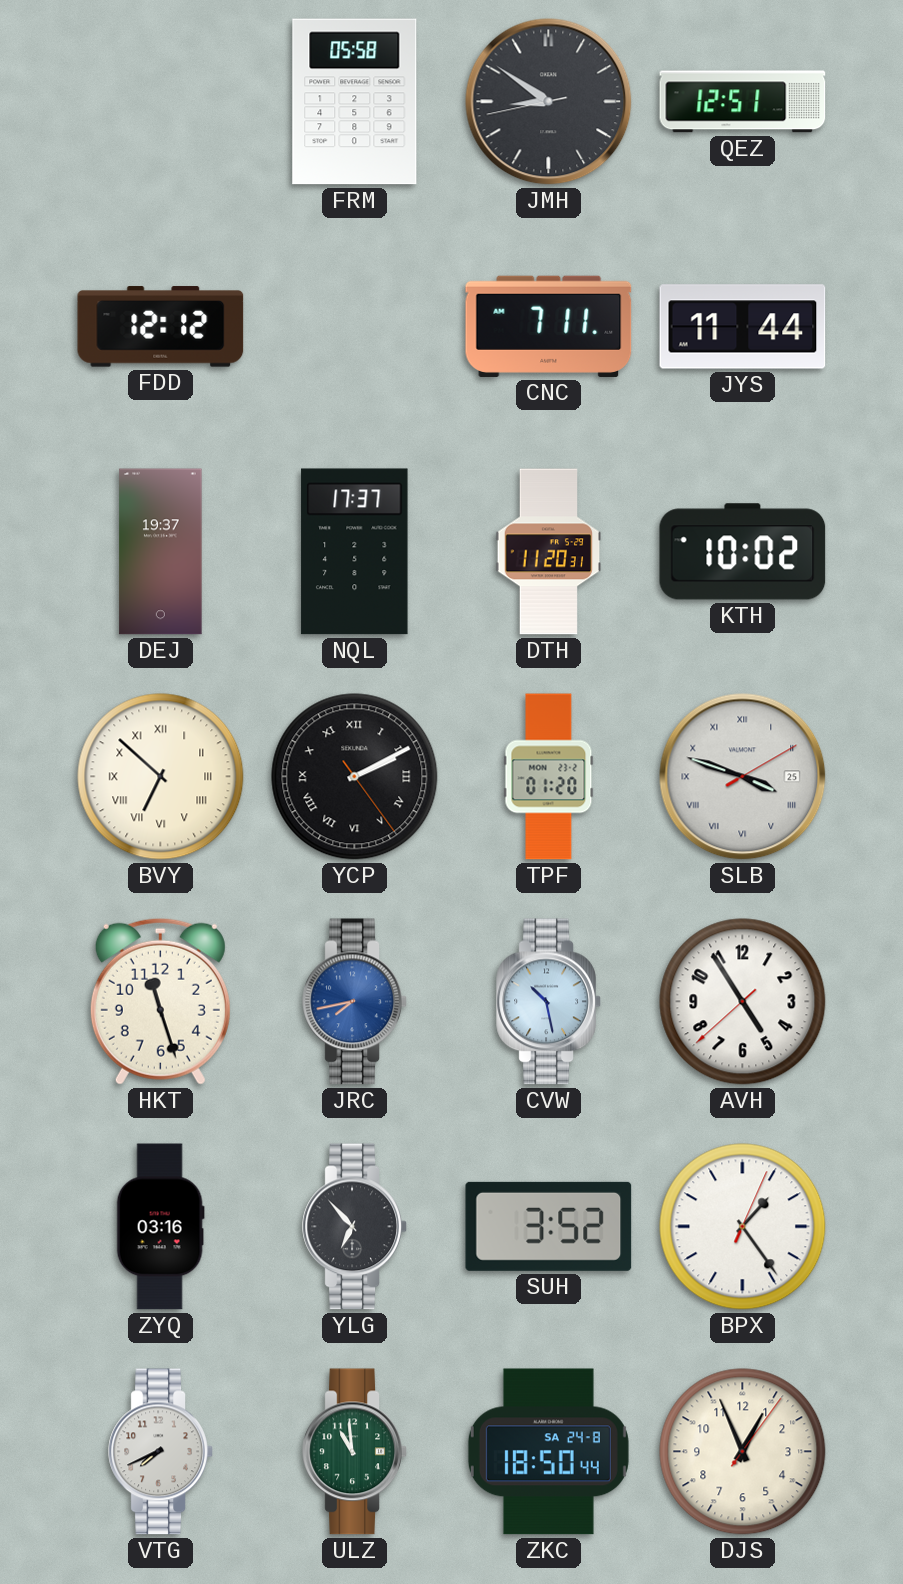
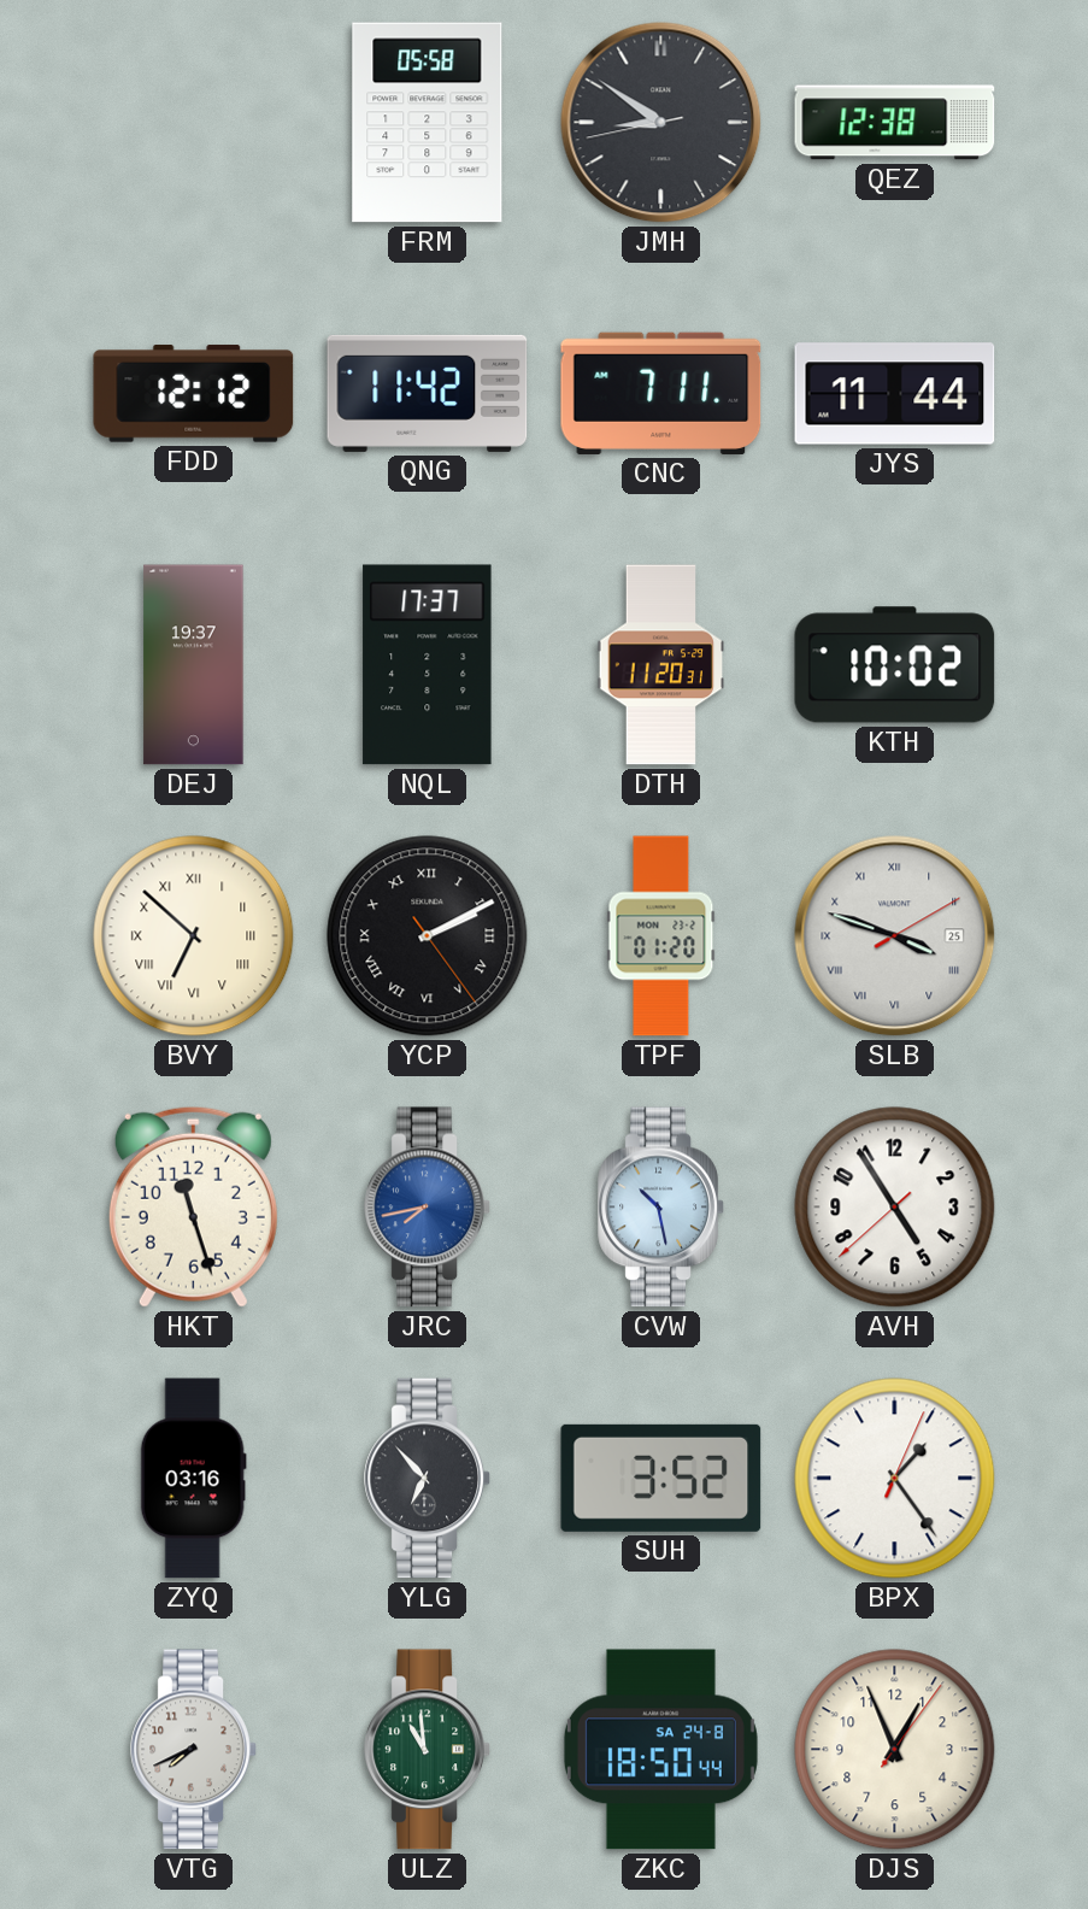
QEZ: 12:51 -> 12:38 (895, 123)
QNG: none -> 11:42 (428, 393)
